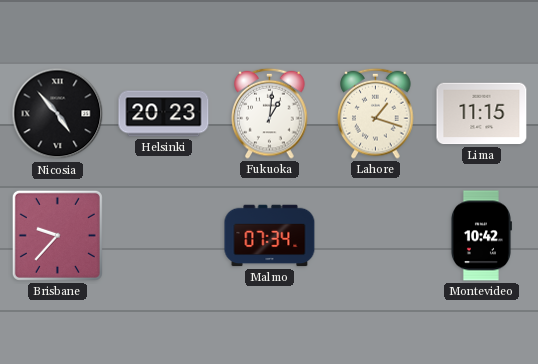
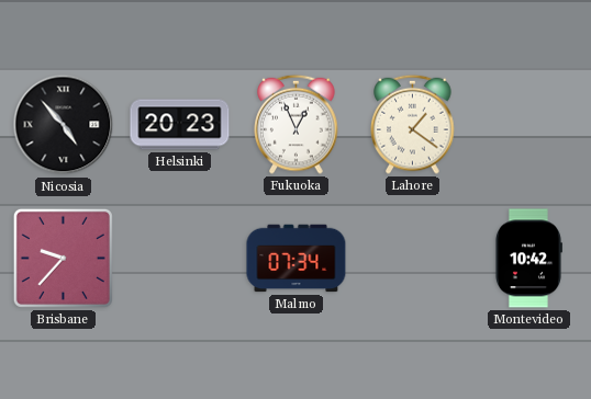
Fukuoka: 1:01 -> 12:56 (297, 124)
Lahore: 1:18 -> 1:21 (413, 124)
Lima: 11:15 -> none (482, 114)
